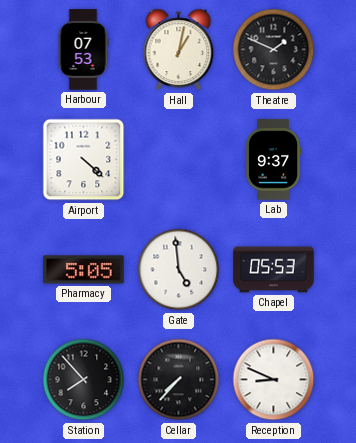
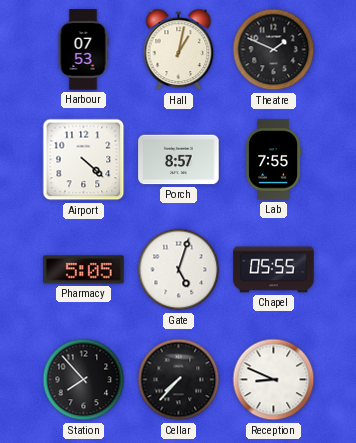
Porch: none -> 8:57 (179, 160)
Lab: 9:37 -> 7:55 (274, 160)
Gate: 4:59 -> 5:03 (179, 270)
Chapel: 05:53 -> 05:55 (274, 270)
